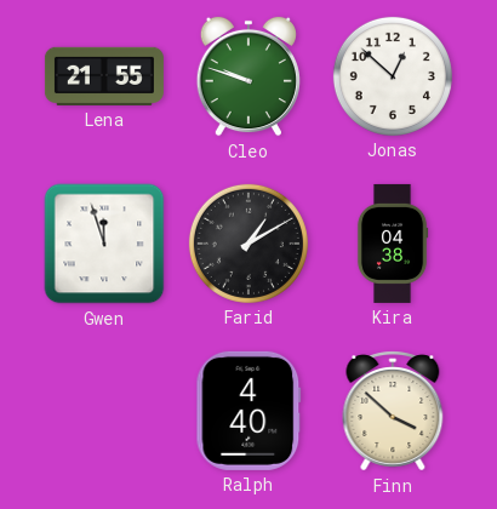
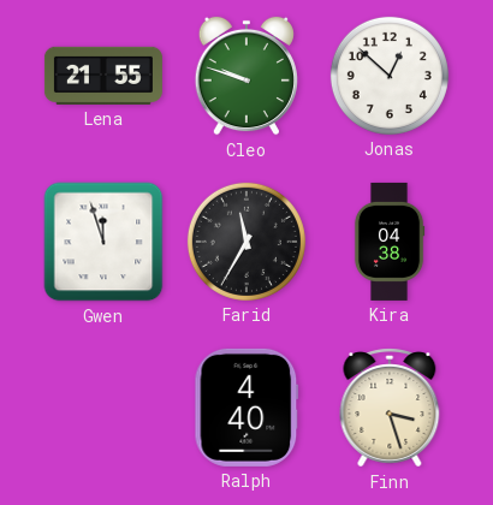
Farid: 1:10 -> 11:35 (246, 242)
Finn: 3:52 -> 3:27 (390, 408)
